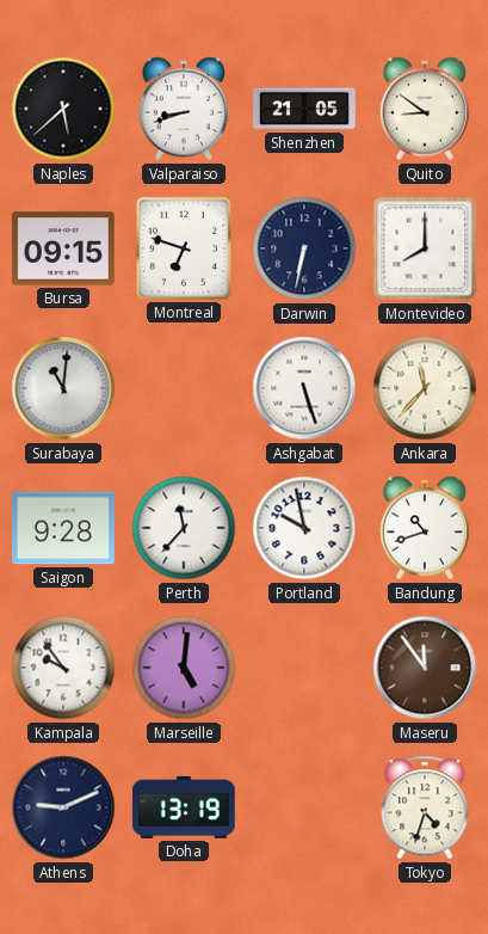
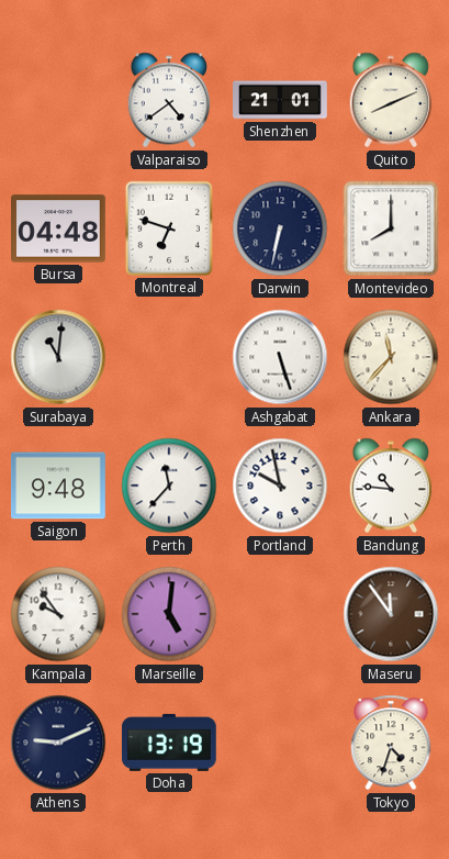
Naples: 5:38 -> none (63, 109)
Valparaiso: 8:42 -> 4:39 (169, 100)
Shenzhen: 21:05 -> 21:01 (281, 100)
Quito: 8:51 -> 8:11 (391, 100)
Bursa: 09:15 -> 04:48 (59, 228)
Saigon: 9:28 -> 9:48 (59, 486)
Bandung: 10:42 -> 10:46 (391, 486)
